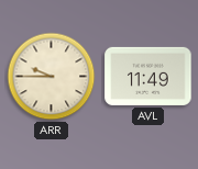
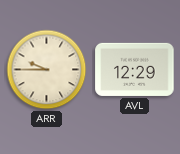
AVL: 11:49 -> 12:29 (135, 69)
